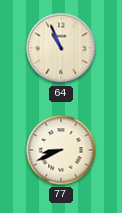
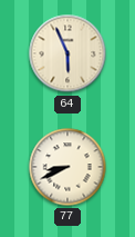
64: 10:56 -> 5:56 (67, 53)
